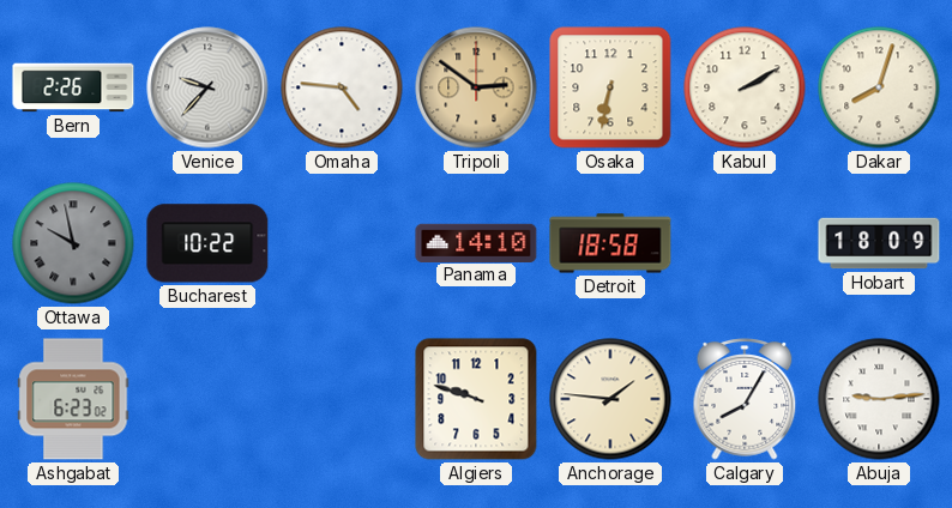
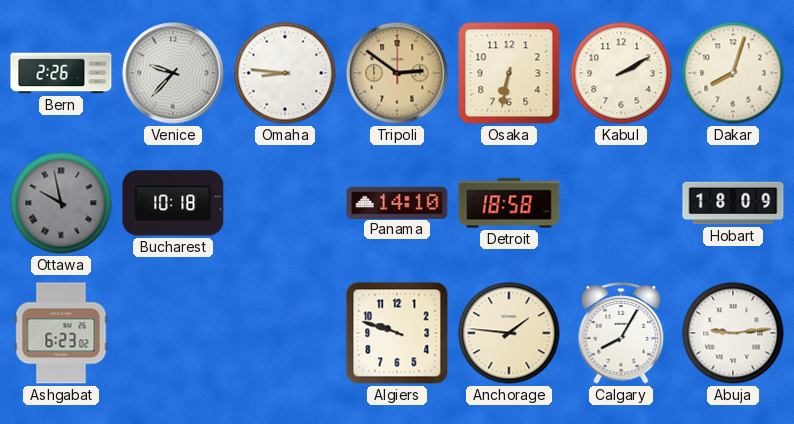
Omaha: 4:46 -> 8:46 (285, 73)
Bucharest: 10:22 -> 10:18 (173, 203)
